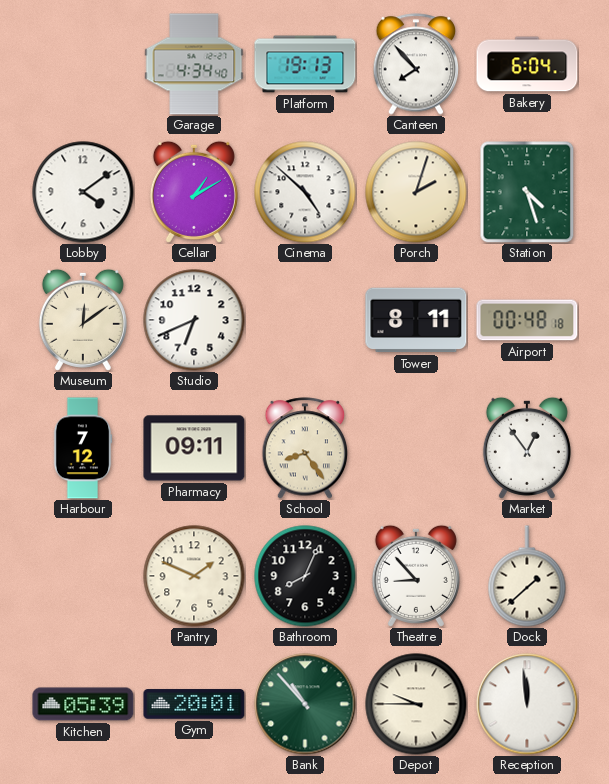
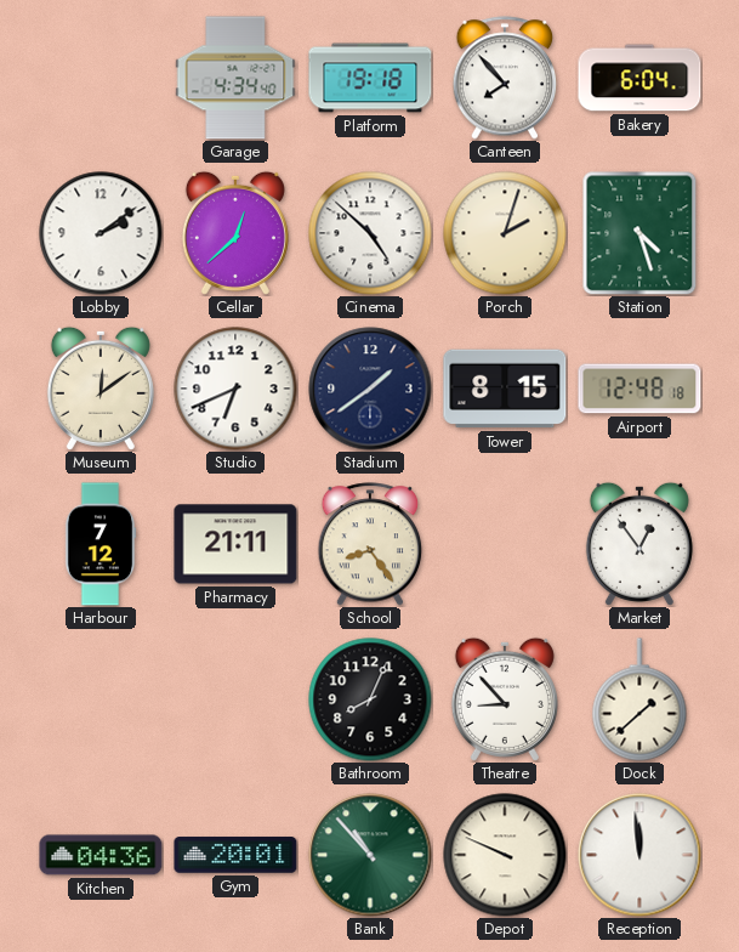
Platform: 19:13 -> 19:18 (370, 78)
Lobby: 4:09 -> 2:09 (101, 233)
Cellar: 1:10 -> 12:38 (235, 233)
Stadium: none -> 1:39 (370, 389)
Tower: 8:11 -> 8:15 (505, 389)
Airport: 00:48 -> 12:48 (639, 389)
Pharmacy: 09:11 -> 21:11 (235, 544)
Pantry: 1:49 -> none (194, 576)
Kitchen: 05:39 -> 04:36 (101, 855)
Depot: 9:45 -> 9:49 (505, 855)
